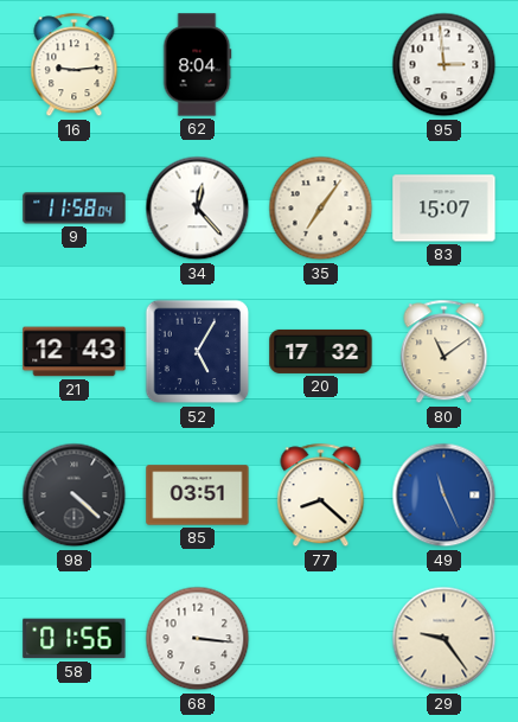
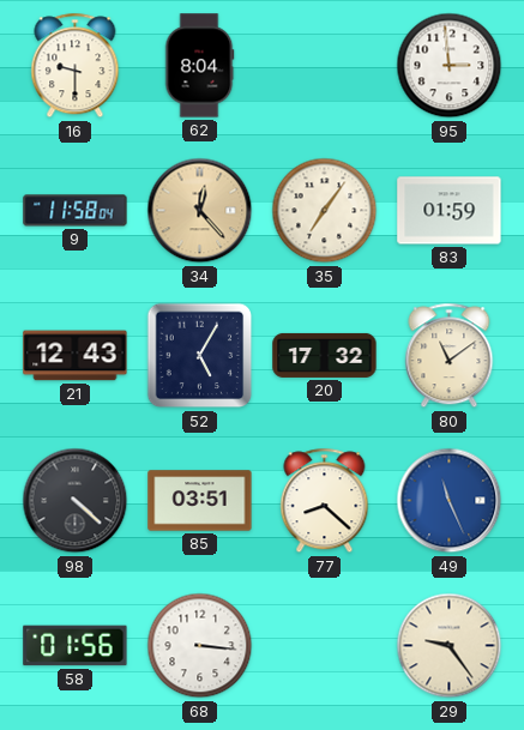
16: 9:14 -> 9:30 (76, 66)
34 dial: white -> champagne (200, 211)
83: 15:07 -> 01:59 (450, 211)
